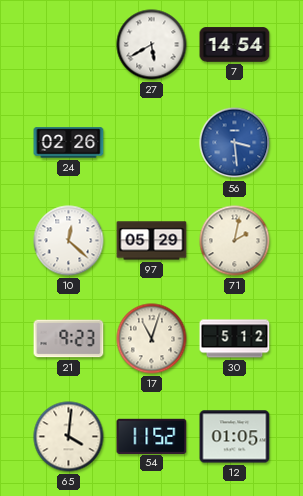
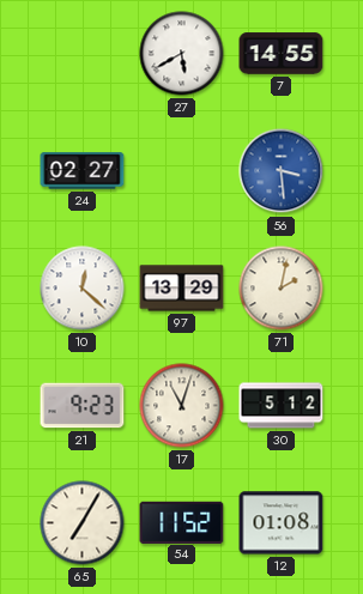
7: 14:54 -> 14:55 (282, 54)
24: 02:26 -> 02:27 (83, 171)
97: 05:29 -> 13:29 (182, 289)
65: 4:01 -> 7:05 (83, 523)
12: 01:05 -> 01:08 (282, 523)
